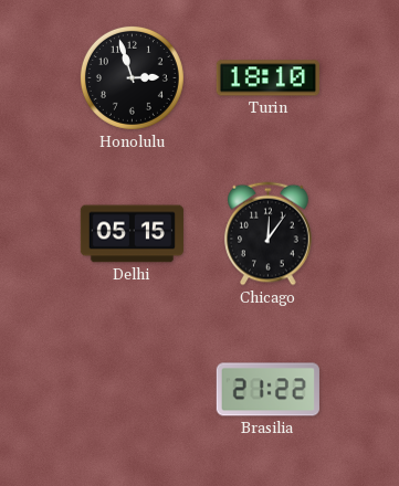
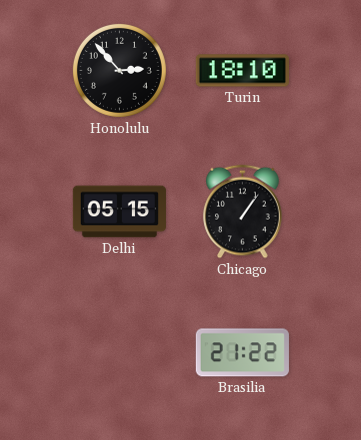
Honolulu: 2:57 -> 2:53 (119, 70)
Chicago: 12:06 -> 1:06 (243, 212)
